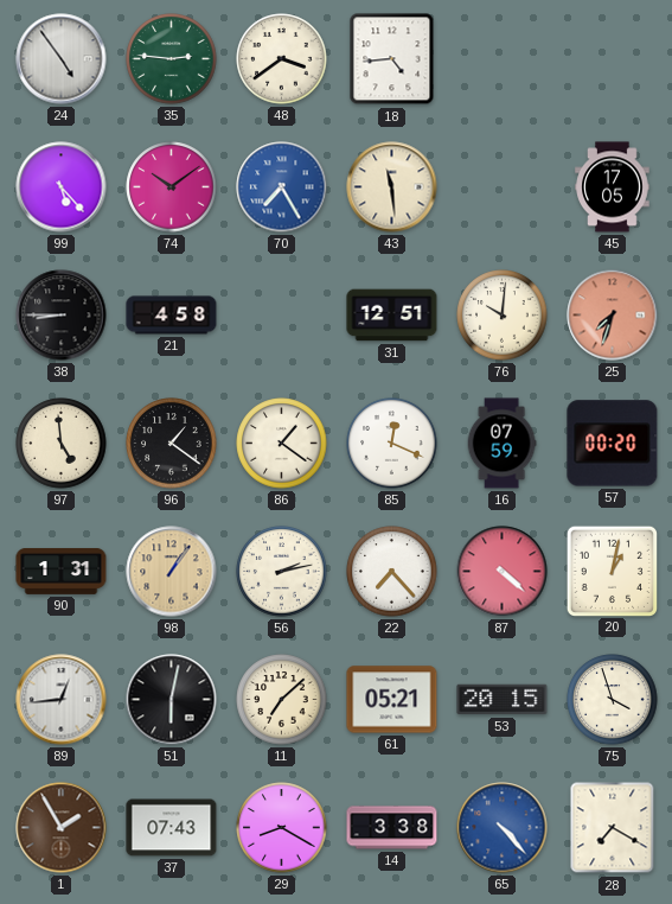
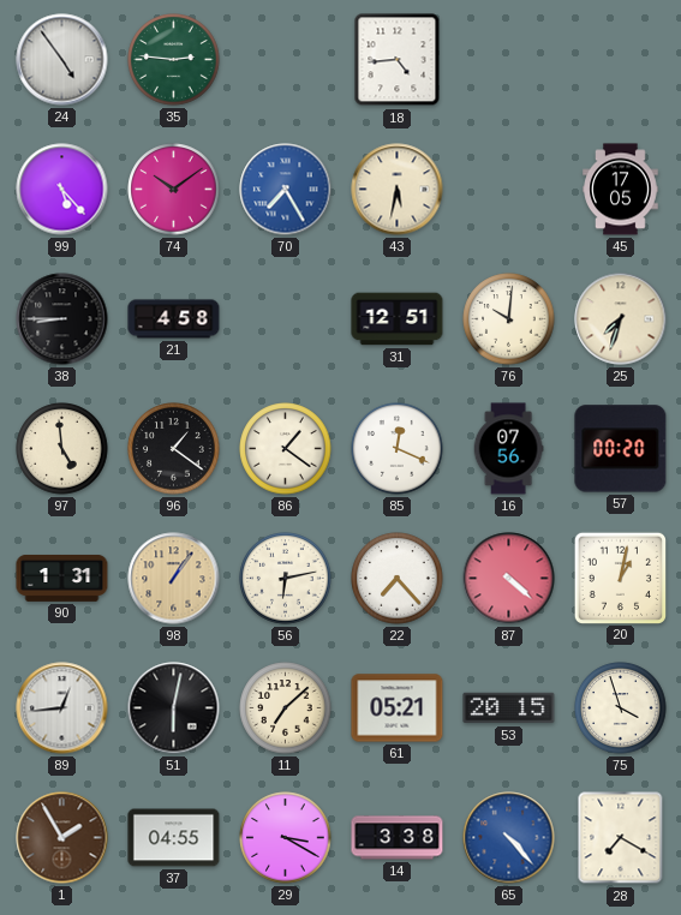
48: 3:39 -> none (282, 59)
43: 11:29 -> 5:32 (398, 190)
25 dial: salmon -> cream (621, 319)
16: 07:59 -> 07:56 (508, 449)
56: 2:13 -> 6:13 (286, 579)
37: 07:43 -> 04:55 (174, 838)
29: 8:20 -> 3:20 (286, 838)
